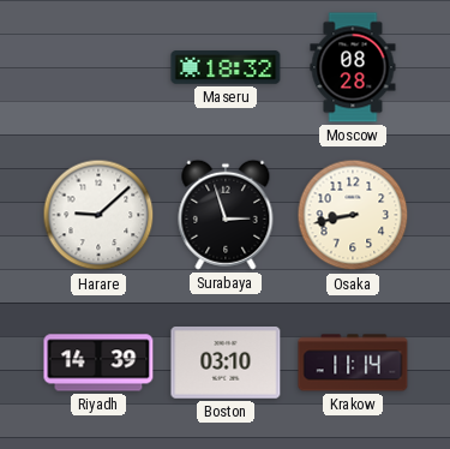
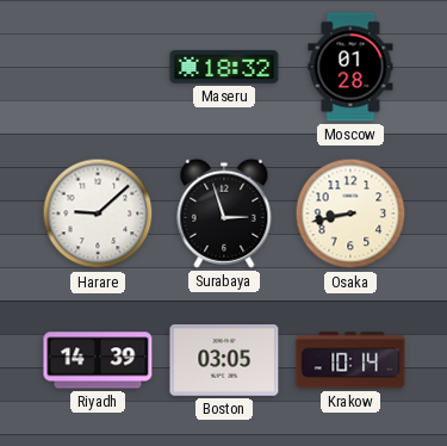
Moscow: 08:28 -> 01:28 (350, 67)
Boston: 03:10 -> 03:05 (224, 361)
Krakow: 11:14 -> 10:14 (350, 360)
